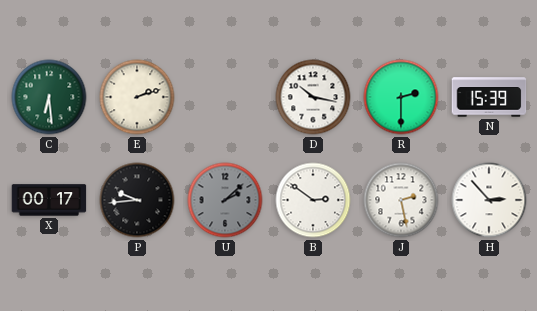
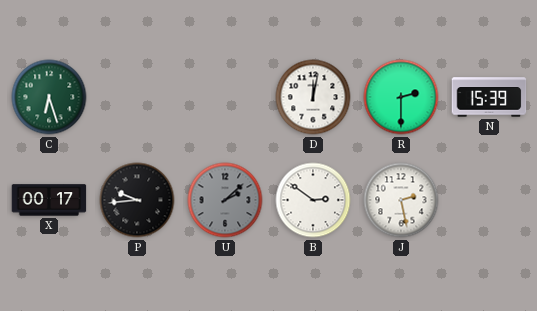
C: 6:29 -> 6:27 (49, 97)
E: 2:12 -> none (137, 97)
D: 10:17 -> 12:02 (313, 97)
H: 2:53 -> none (489, 200)
